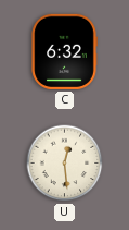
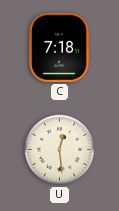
C: 6:32 -> 7:18 (59, 47)
